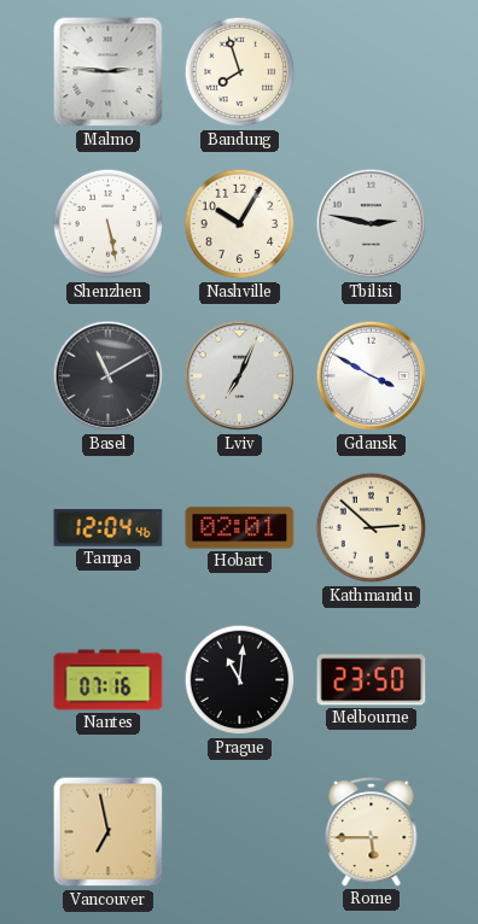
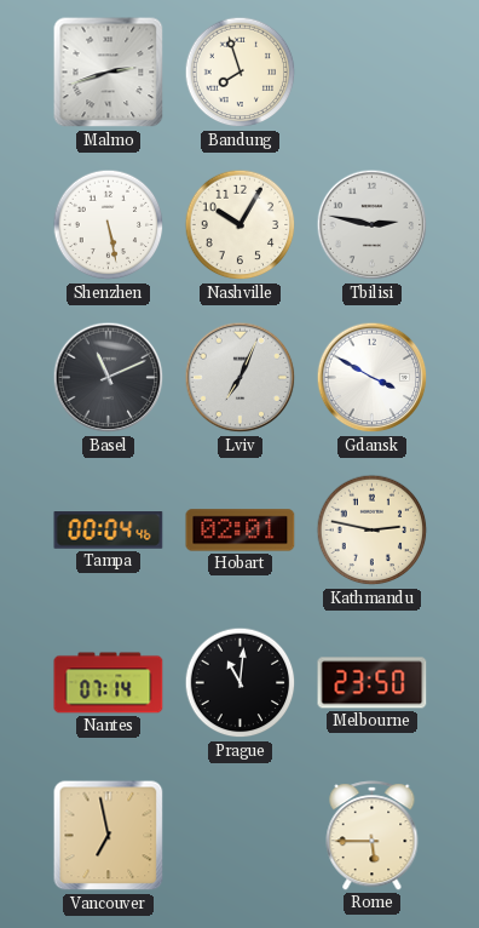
Malmo: 2:46 -> 2:42 (109, 73)
Basel: 11:10 -> 11:11 (109, 378)
Tampa: 12:04 -> 00:04 (109, 531)
Kathmandu: 2:52 -> 2:47 (373, 531)
Nantes: 07:16 -> 07:14 (109, 683)
